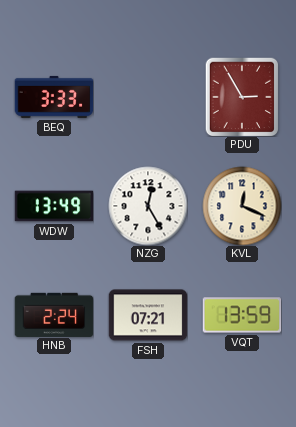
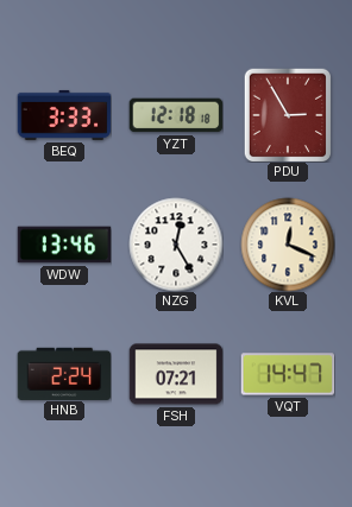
YZT: none -> 12:18 (176, 115)
WDW: 13:49 -> 13:46 (64, 245)
VQT: 13:59 -> 14:47 (288, 374)
